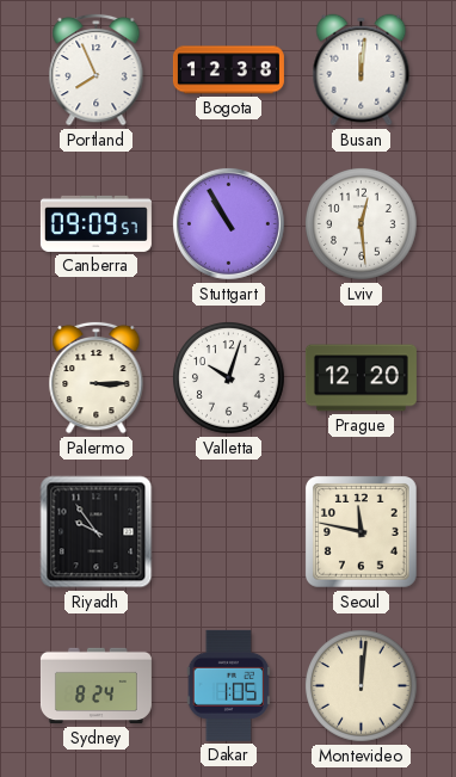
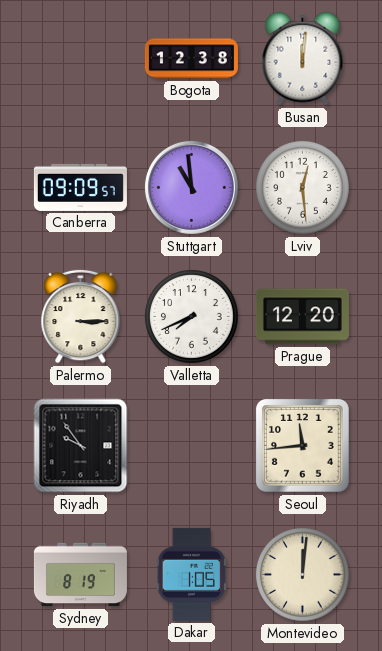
Portland: 7:56 -> none (97, 69)
Stuttgart: 10:55 -> 10:59 (191, 187)
Valletta: 10:03 -> 7:41 (192, 317)
Seoul: 11:47 -> 11:44 (303, 446)
Sydney: 8:24 -> 8:19 (80, 575)
